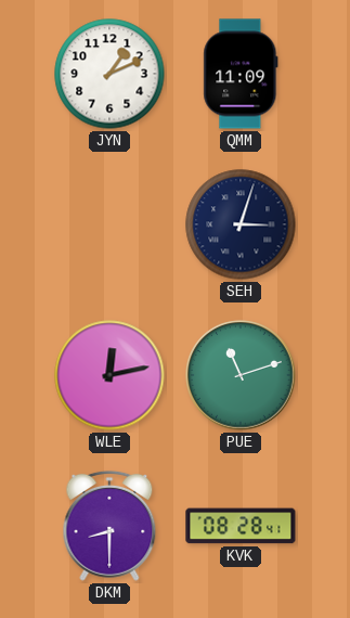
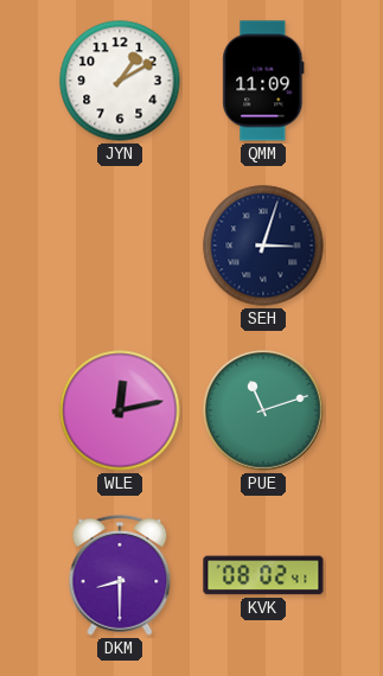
JYN: 1:11 -> 1:10 (120, 81)
KVK: 08:28 -> 08:02 (263, 575)
